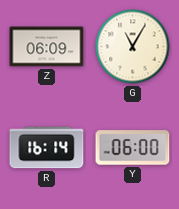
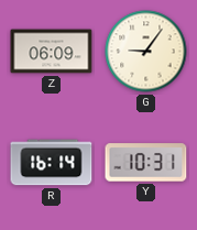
G: 11:05 -> 9:06 (146, 52)
Y: 06:00 -> 10:31 (146, 163)
